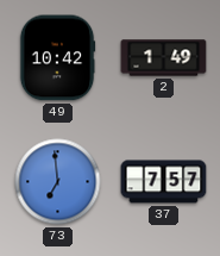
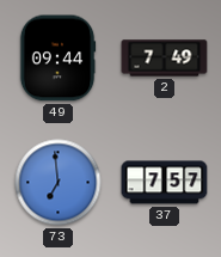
49: 10:42 -> 09:44 (57, 59)
2: 1:49 -> 7:49 (165, 59)
